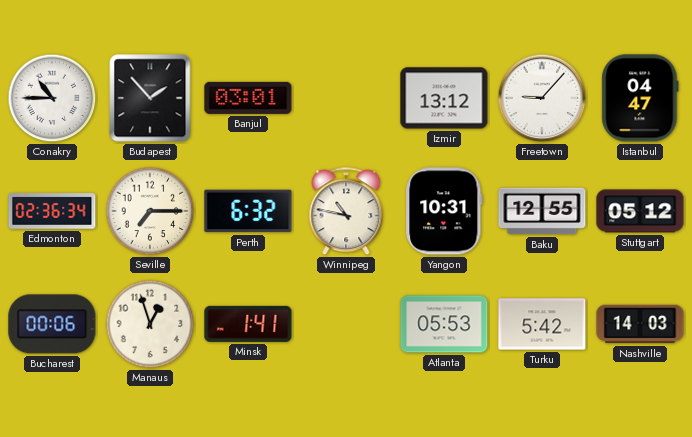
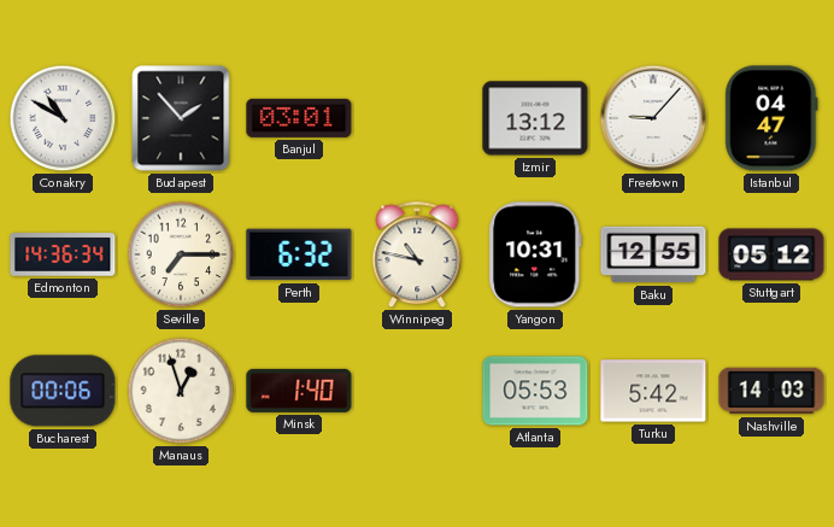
Conakry: 10:45 -> 10:50 (63, 118)
Edmonton: 02:36 -> 14:36 (63, 254)
Minsk: 1:41 -> 1:40 (299, 391)
